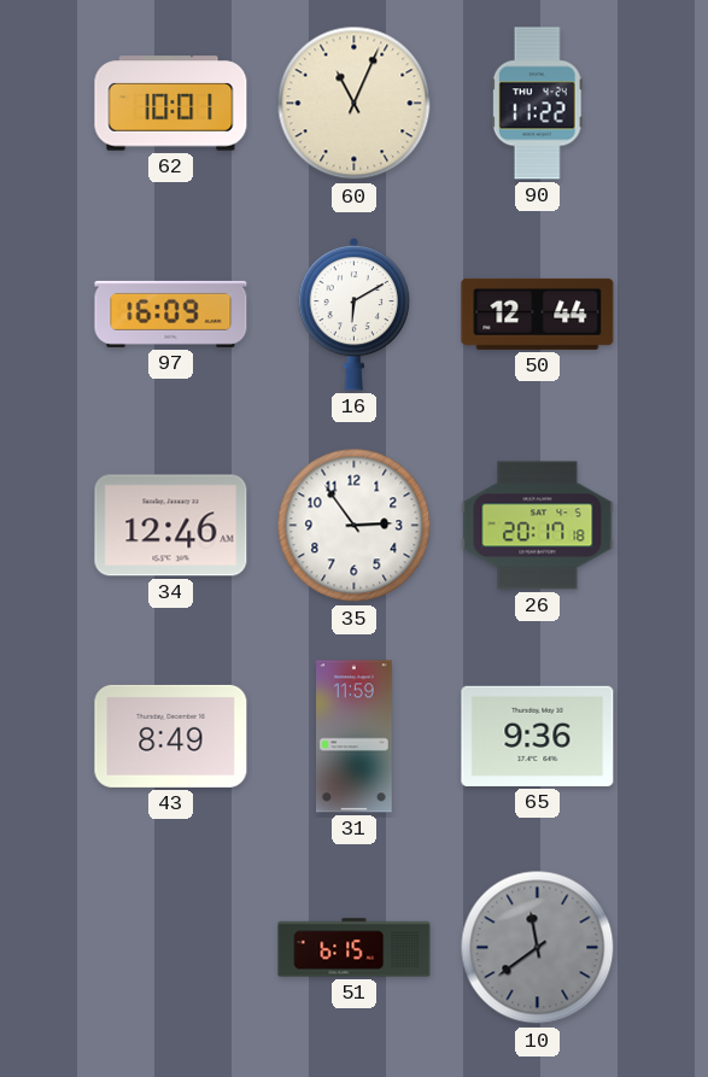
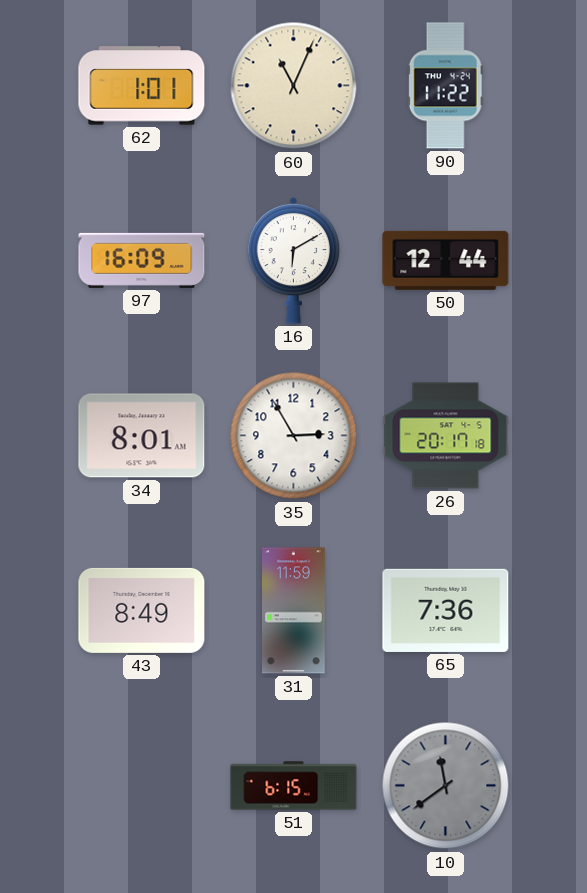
62: 10:01 -> 1:01 (142, 86)
34: 12:46 -> 8:01 (142, 436)
35: 2:54 -> 2:55 (294, 436)
65: 9:36 -> 7:36 (446, 610)
